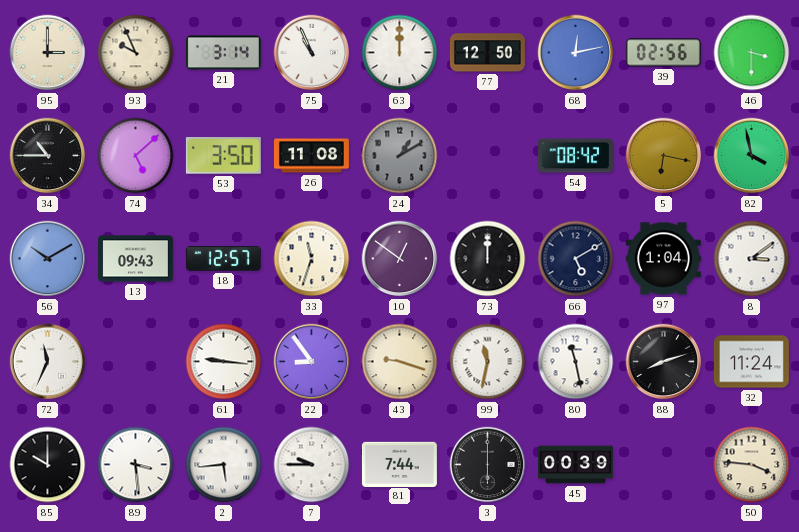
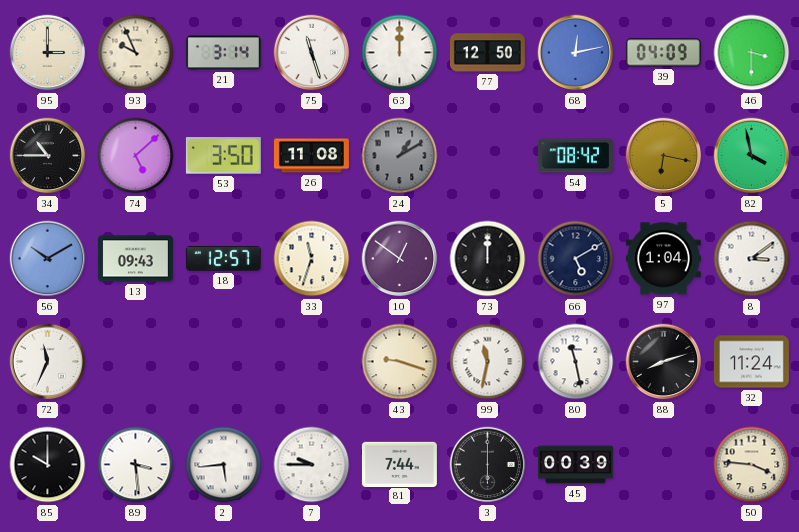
75: 10:56 -> 11:27 (312, 53)
39: 02:56 -> 04:09 (663, 53)
61: 9:16 -> none (224, 362)
22: 8:54 -> none (312, 362)
